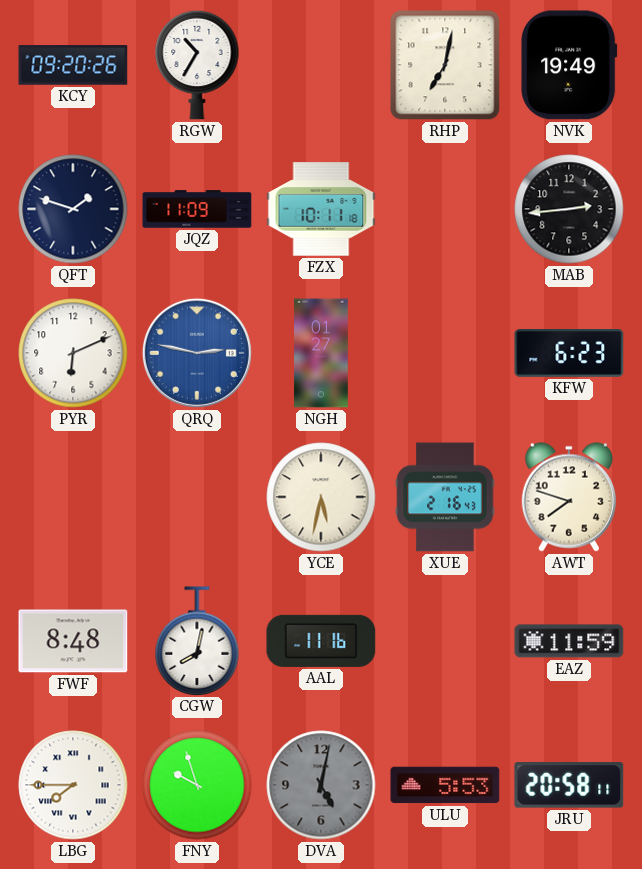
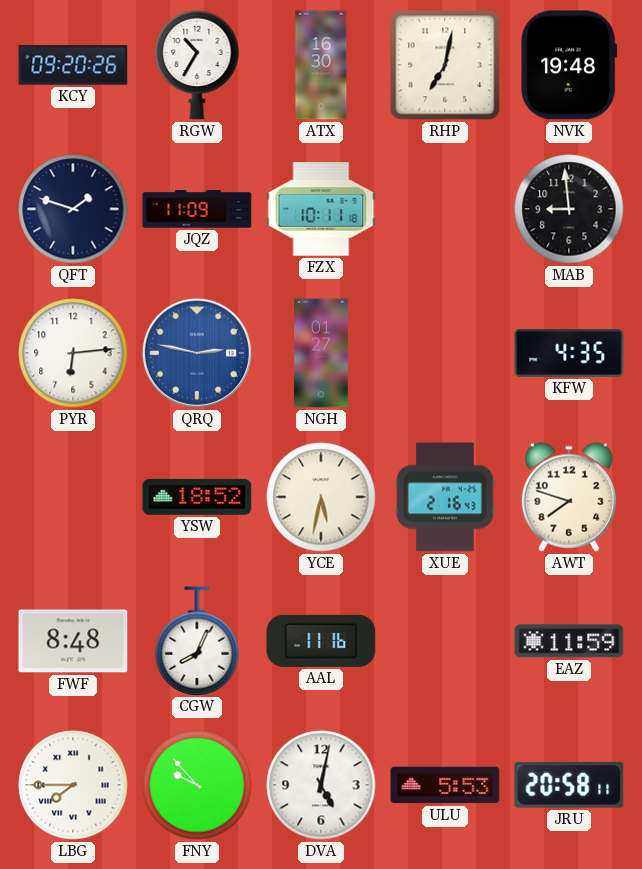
ATX: none -> 16:30 (321, 65)
NVK: 19:49 -> 19:48 (569, 65)
MAB: 2:44 -> 8:59 (569, 209)
PYR: 6:11 -> 6:14 (73, 353)
KFW: 6:23 -> 4:35 (569, 354)
YSW: none -> 18:52 (197, 497)
CGW: 8:02 -> 8:04 (197, 641)
FNY: 9:57 -> 9:53 (197, 785)
DVA dial: grey -> white (321, 785)
